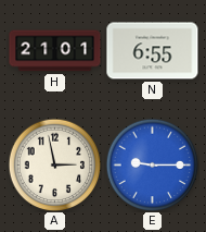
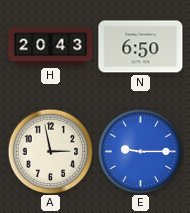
H: 21:01 -> 20:43 (51, 47)
N: 6:55 -> 6:50 (141, 47)
